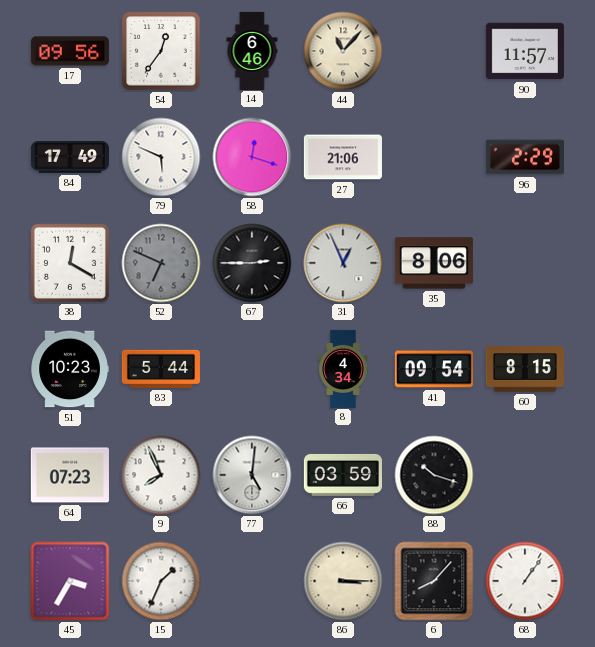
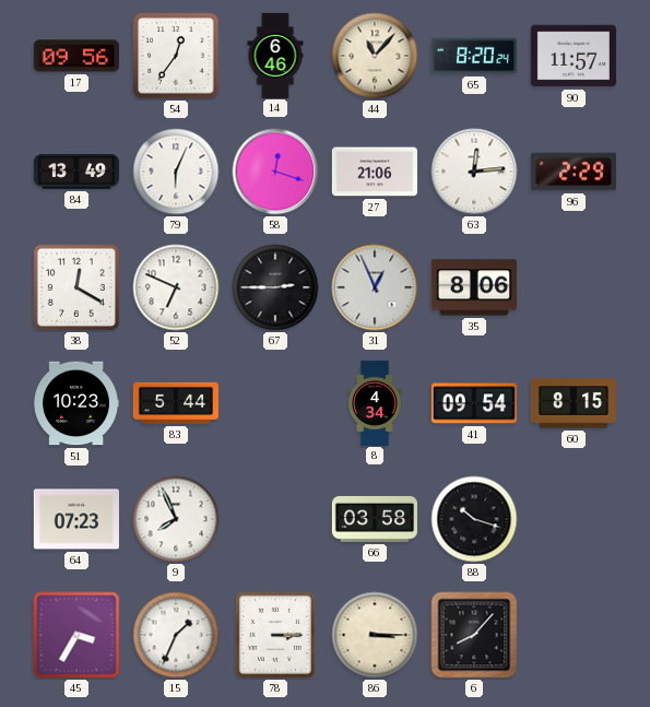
65: none -> 8:20 (474, 56)
84: 17:49 -> 13:49 (76, 172)
79: 5:49 -> 6:04 (176, 172)
63: none -> 12:14 (474, 172)
52 dial: grey -> white (176, 287)
77: 5:01 -> none (252, 475)
66: 03:59 -> 03:58 (375, 519)
78: none -> 3:15 (275, 635)
68: 1:06 -> none (525, 581)
